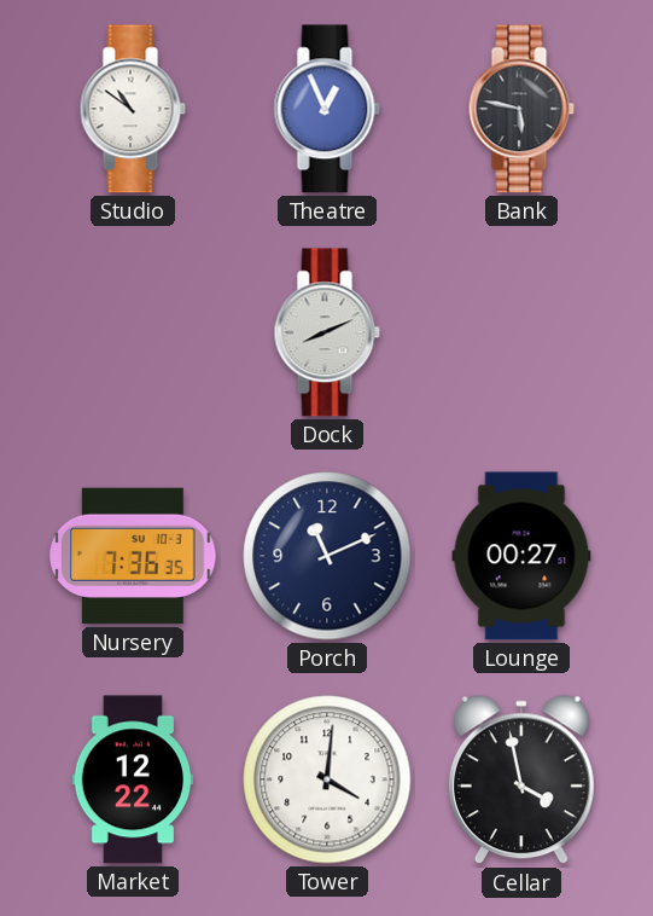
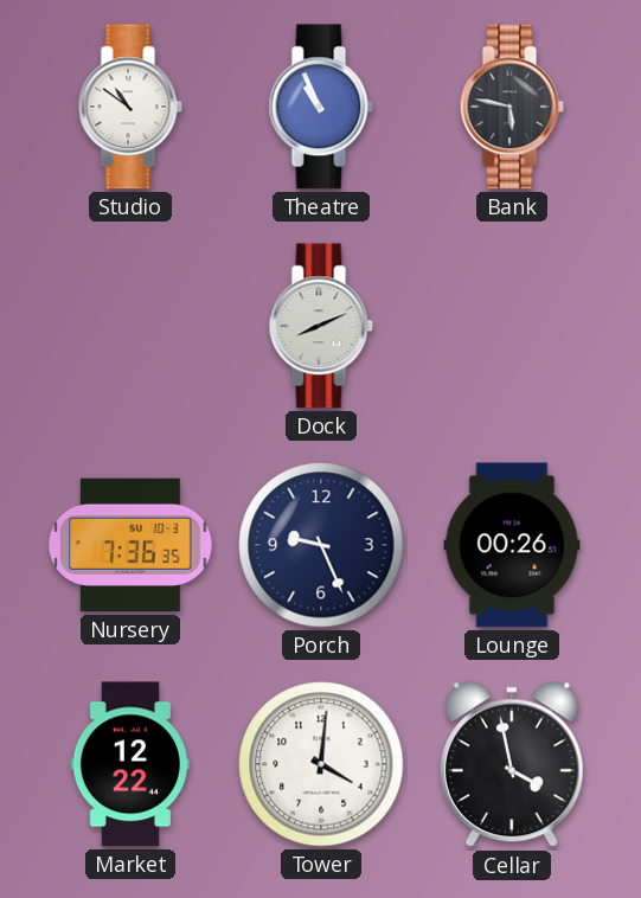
Theatre: 12:56 -> 10:56 (321, 107)
Porch: 11:11 -> 9:26 (321, 545)
Lounge: 00:27 -> 00:26 (512, 545)
